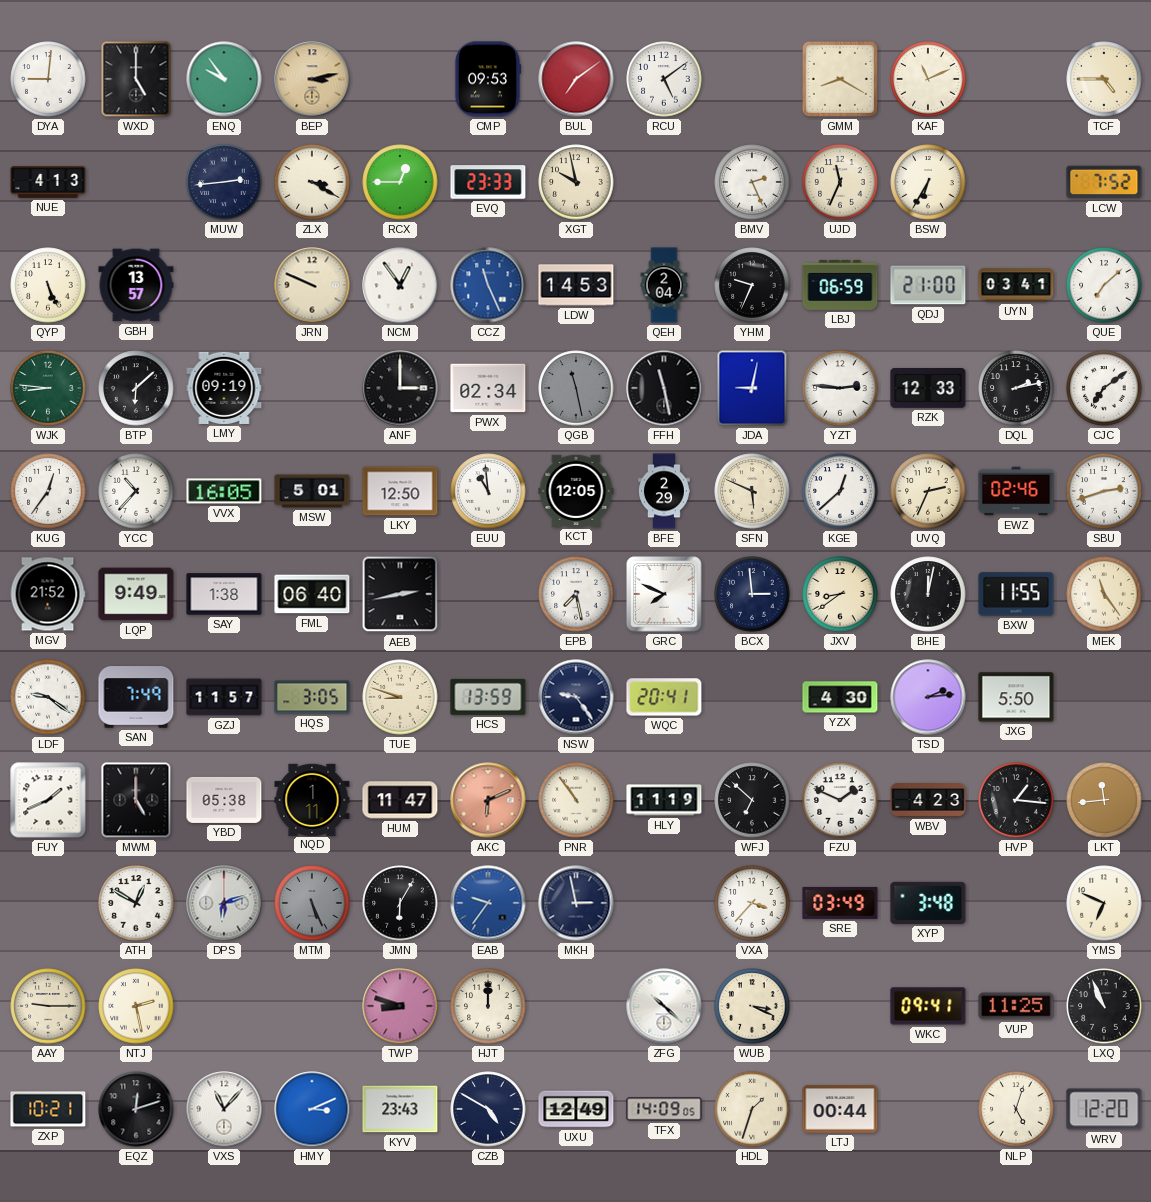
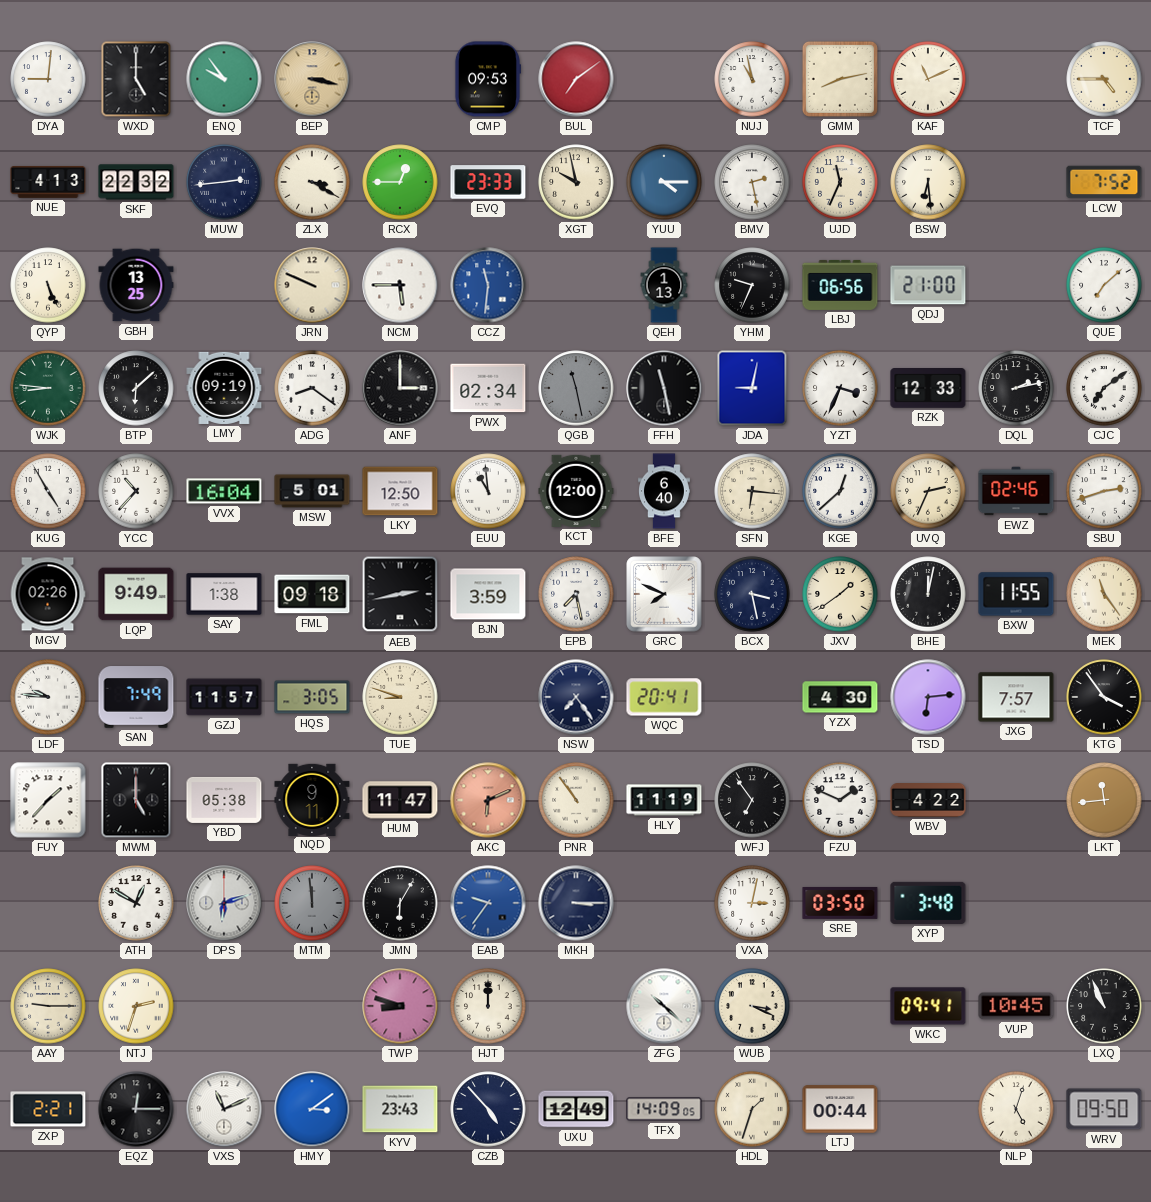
BEP: 3:13 -> 3:17 (312, 79)
RCU: 5:09 -> none (664, 79)
NUJ: none -> 10:58 (752, 79)
GMM: 8:20 -> 8:13 (840, 79)
SKF: none -> 22:32 (136, 182)
YUU: none -> 4:15 (664, 182)
BMV: 2:26 -> 2:28 (752, 182)
BSW: 6:35 -> 6:29 (928, 182)
GBH: 13:57 -> 13:25 (136, 285)
NCM: 12:54 -> 5:45 (400, 285)
CCZ: 11:26 -> 11:31 (488, 285)
LDW: 14:53 -> none (576, 285)
QEH: 2:04 -> 1:13 (664, 285)
LBJ: 06:59 -> 06:56 (840, 285)
UYN: 03:41 -> none (1016, 285)
ADG: none -> 8:21 (312, 388)
YZT: 2:46 -> 3:34 (840, 388)
KUG: 12:36 -> 4:55 (48, 491)
VVX: 16:05 -> 16:04 (224, 491)
KCT: 12:05 -> 12:00 (576, 491)
BFE: 2:29 -> 6:40 (665, 491)
SFN: 5:49 -> 6:16 (752, 491)
MGV: 21:52 -> 02:26 (48, 594)
FML: 06:40 -> 09:18 (312, 594)
BJN: none -> 3:59 (488, 594)
BCX: 2:59 -> 3:28 (752, 594)
JXV: 8:39 -> 1:39 (840, 594)
LDF: 9:21 -> 9:46 (48, 697)
HCS: 13:59 -> none (488, 697)
NSW: 9:24 -> 7:24 (576, 697)
TSD: 2:14 -> 6:14 (928, 697)
JXG: 5:50 -> 7:57 (1016, 697)
KTG: none -> 3:54 (1104, 697)
FUY: 1:41 -> 1:37 (48, 800)
NQD: 1:11 -> 9:11 (312, 799)
WFJ: 6:52 -> 6:54 (752, 800)
WBV: 4:23 -> 4:22 (928, 801)
HVP: 1:16 -> none (1016, 800)
MTM: 5:26 -> 11:59 (312, 903)
MKH: 2:58 -> 3:15 (576, 903)
VXA: 3:37 -> 3:02 (752, 903)
SRE: 03:49 -> 03:50 (840, 903)
YMS: 6:49 -> none (1104, 903)
NTJ: 2:28 -> 2:33 (136, 1006)
VUP: 11:25 -> 10:45 (1016, 1006)
ZXP: 10:21 -> 2:21 (48, 1109)
EQZ: 12:12 -> 12:15 (136, 1109)
VXS: 11:07 -> 11:11 (224, 1109)
HMY: 3:11 -> 3:09 (312, 1109)
CZB: 4:50 -> 4:53 (488, 1109)
WRV: 12:20 -> 09:50 (1104, 1109)
